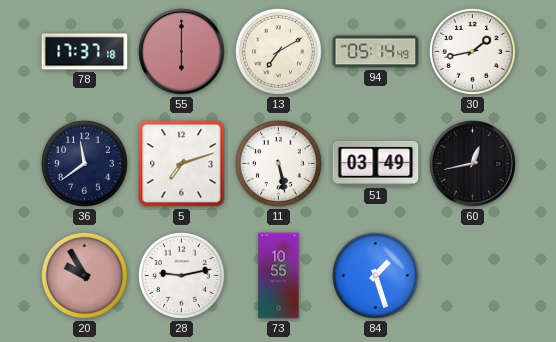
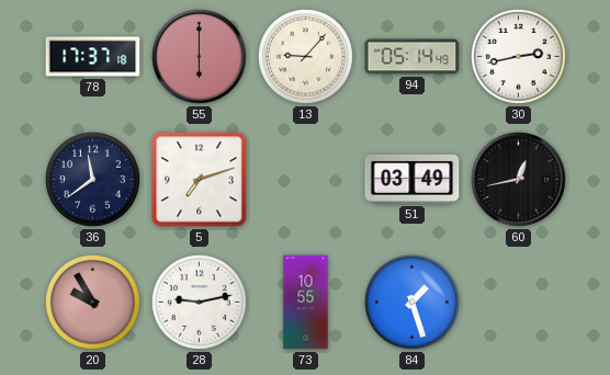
13: 7:10 -> 9:07 (305, 56)
30: 1:43 -> 2:43 (518, 56)
11: 5:28 -> none (278, 163)
